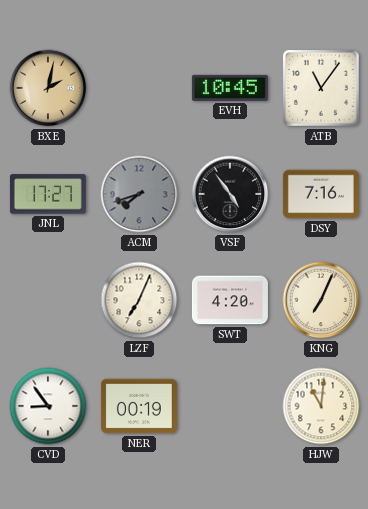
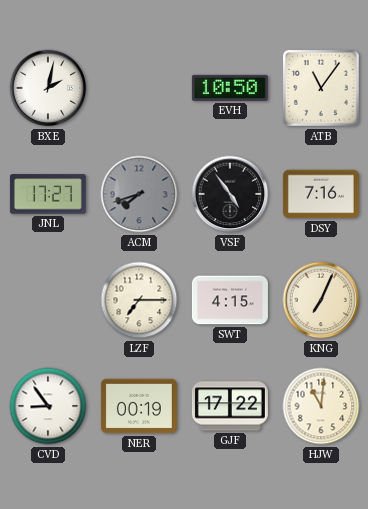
BXE dial: champagne -> white (48, 88)
EVH: 10:45 -> 10:50 (230, 88)
LZF: 7:04 -> 7:15 (139, 300)
SWT: 4:20 -> 4:15 (230, 300)
GJF: none -> 17:22 (230, 406)
